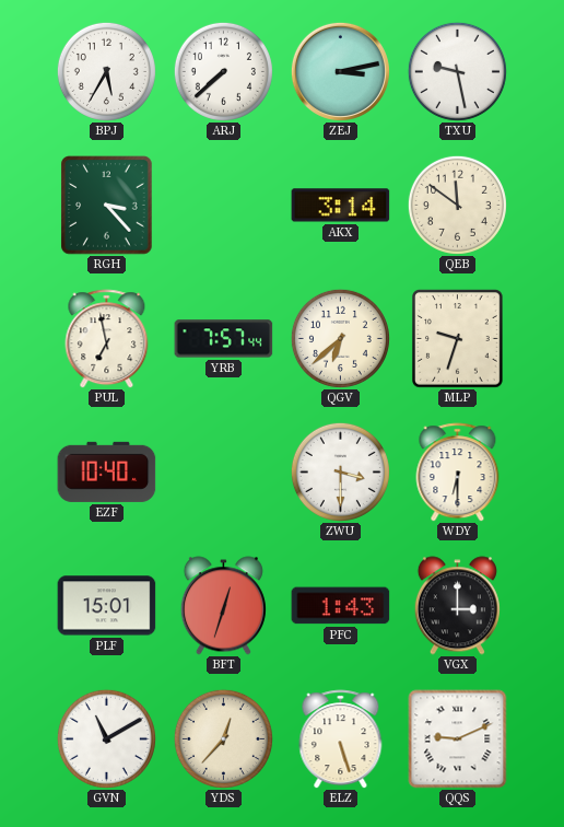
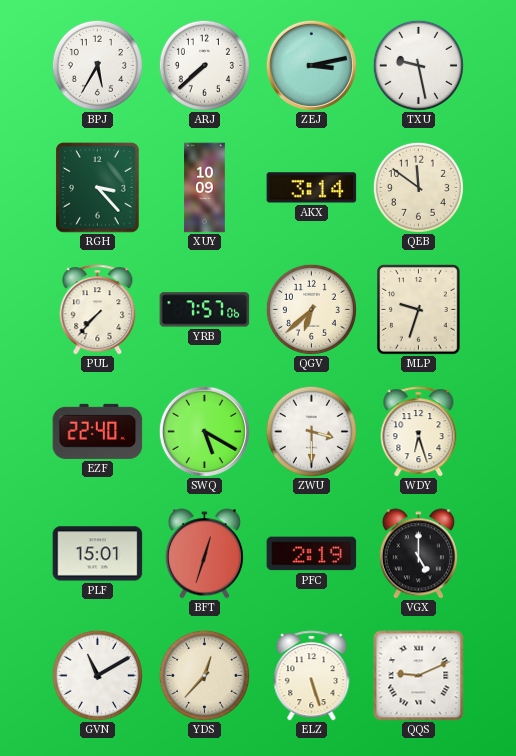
XUY: none -> 10:09 (205, 188)
PUL: 6:58 -> 7:37 (98, 310)
YRB: 7:57:44 -> 7:57:06 (205, 310)
EZF: 10:40 -> 22:40 (98, 431)
SWQ: none -> 5:20 (204, 431)
WDY: 6:30 -> 6:27 (419, 432)
PFC: 1:43 -> 2:19 (312, 554)
VGX: 3:00 -> 5:00 (418, 554)
